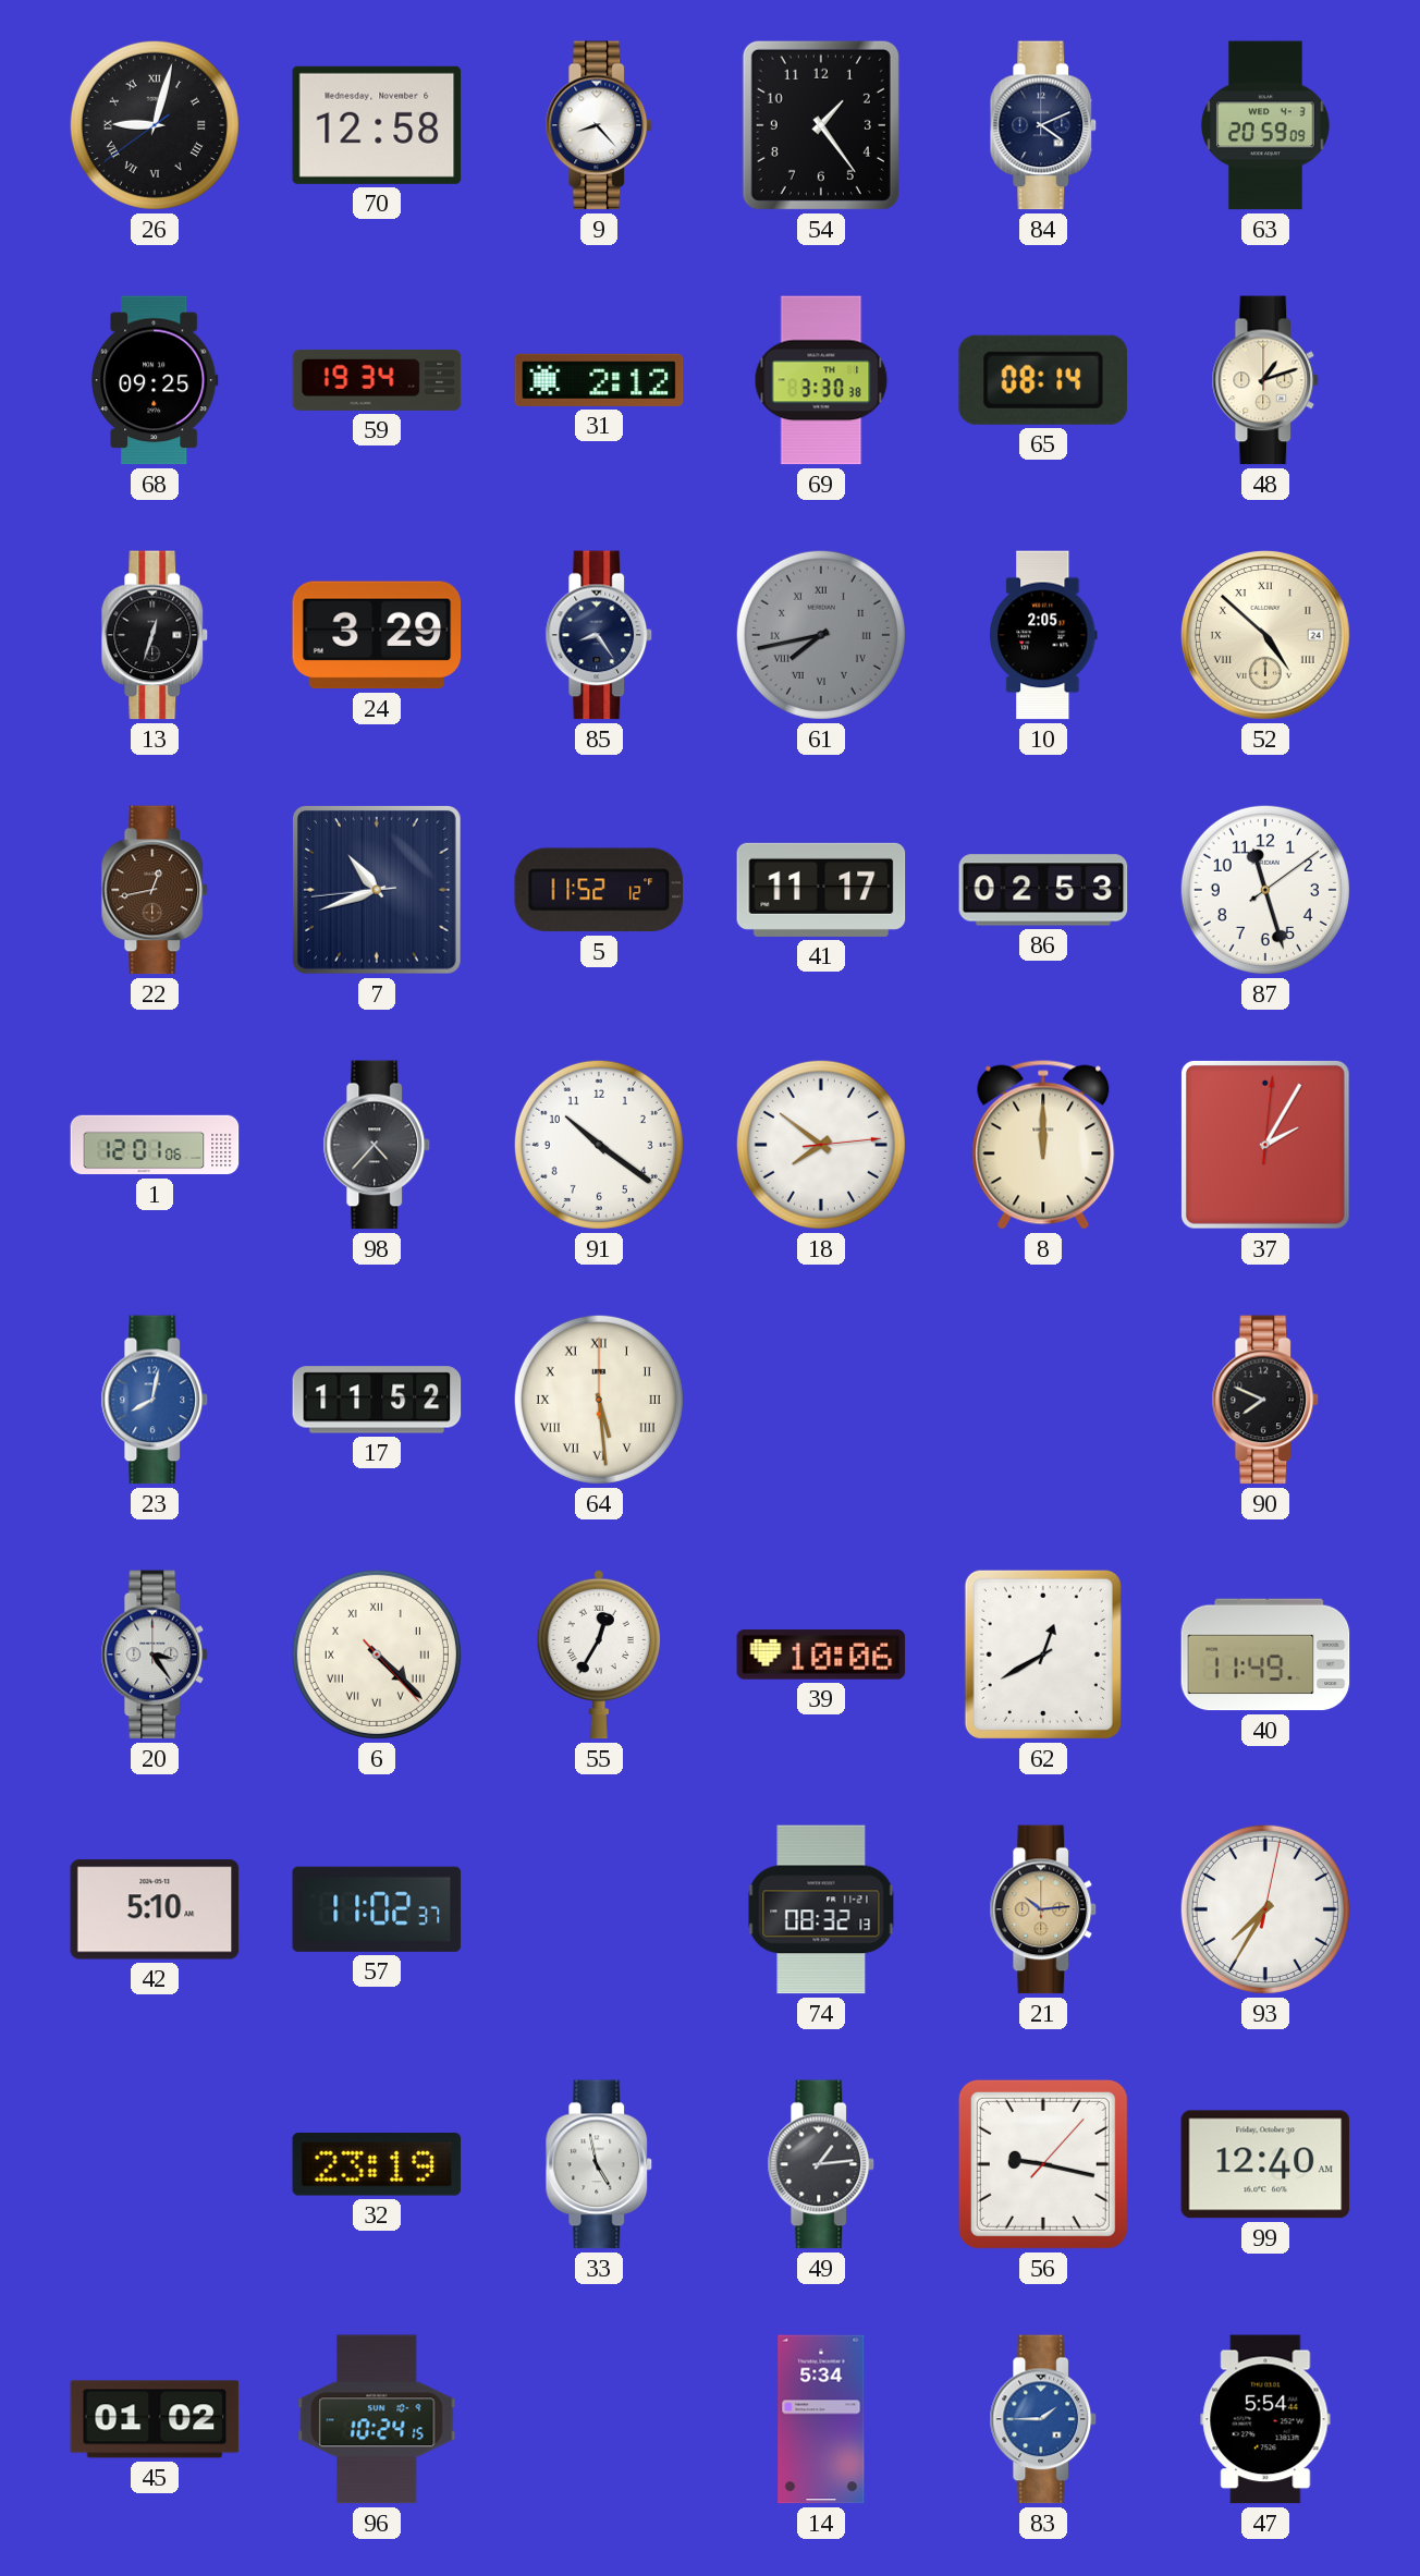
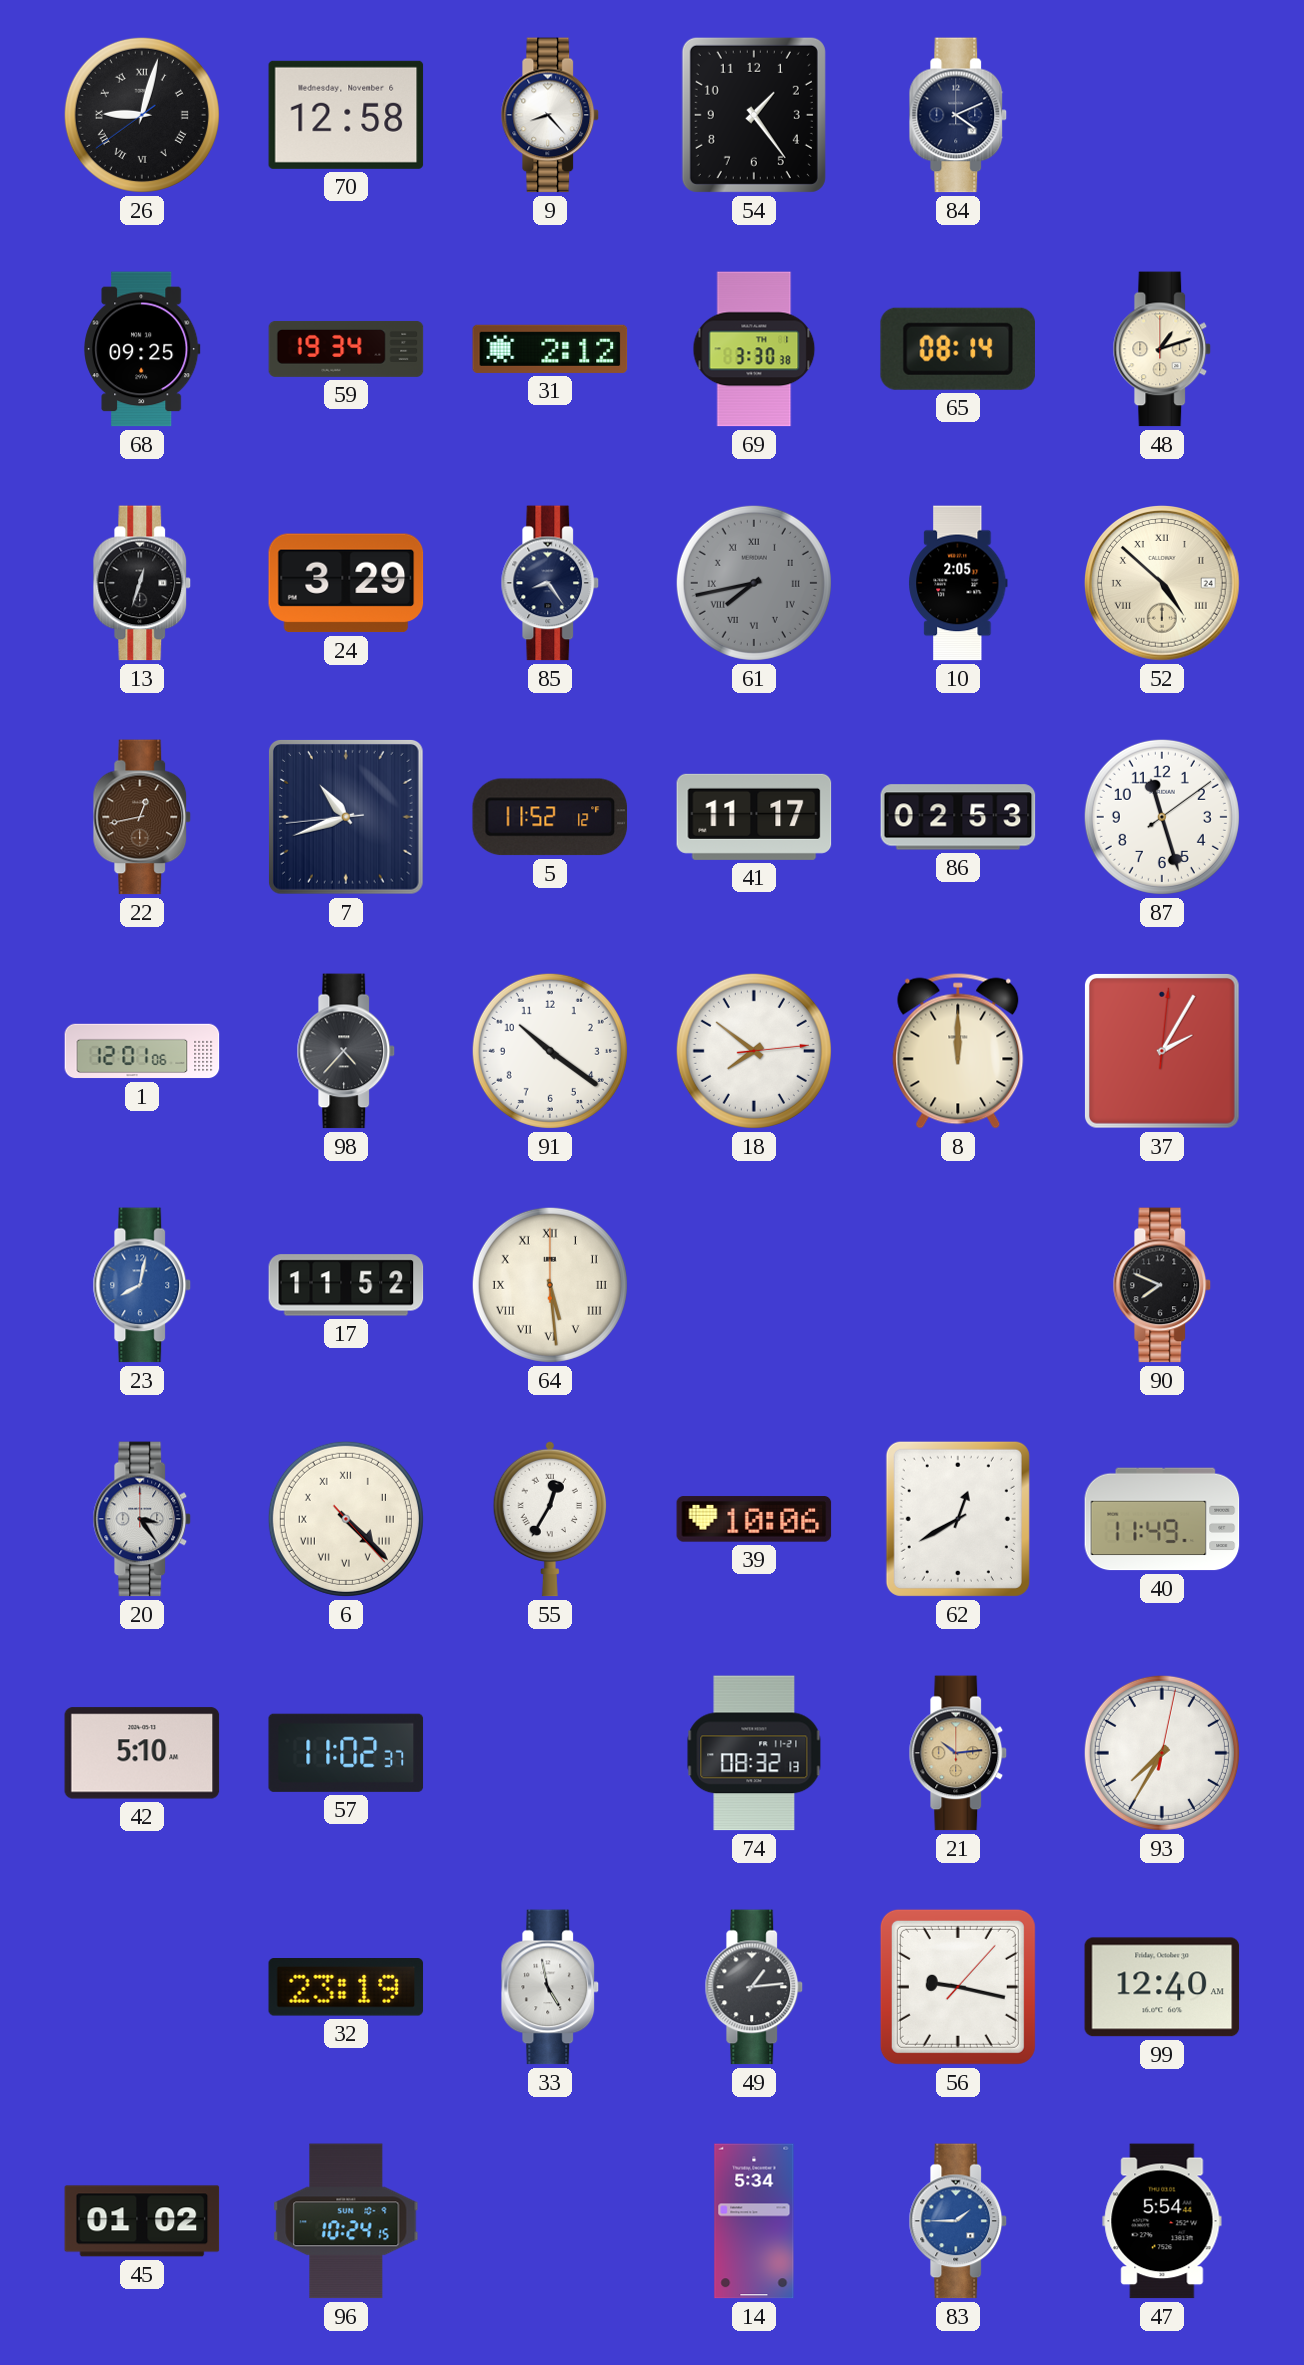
63: 20:59 -> none (1265, 125)
